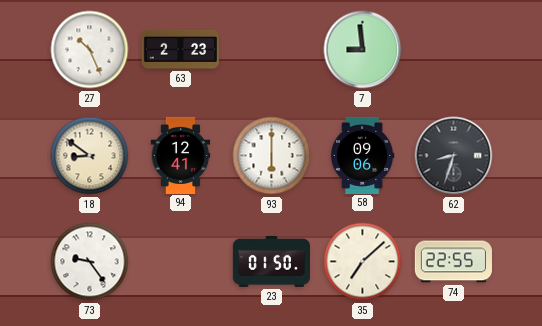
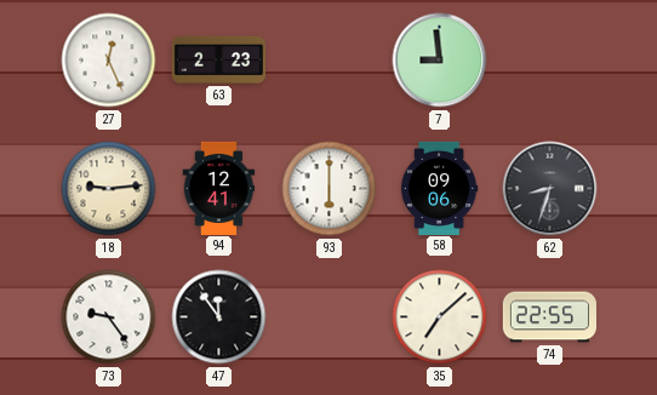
27: 10:26 -> 12:26 (109, 61)
18: 8:51 -> 9:14 (109, 189)
47: none -> 11:54 (219, 317)
23: 01:50 -> none (271, 261)
